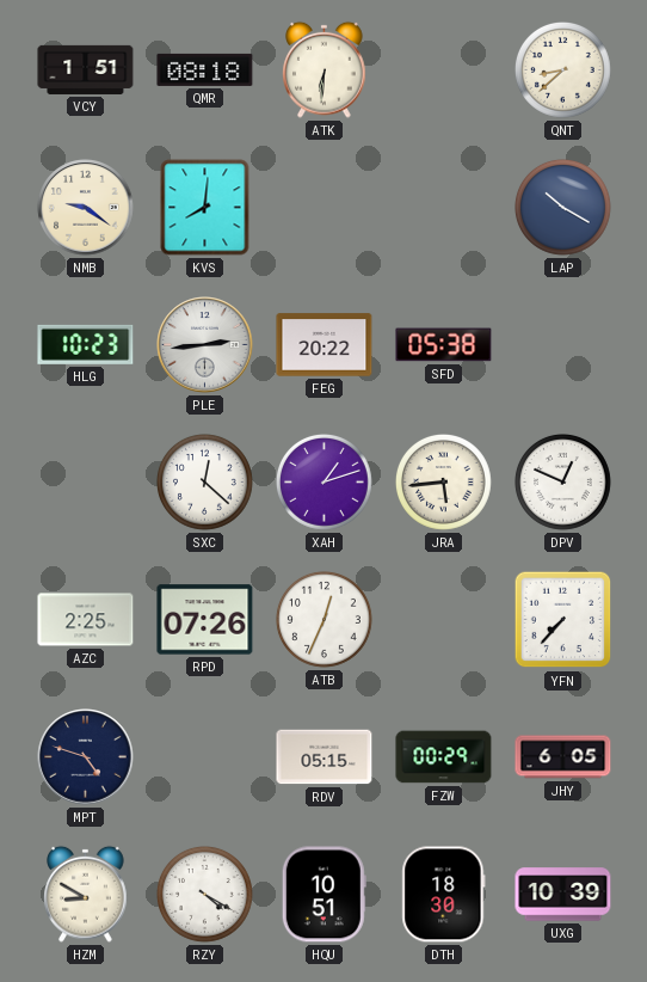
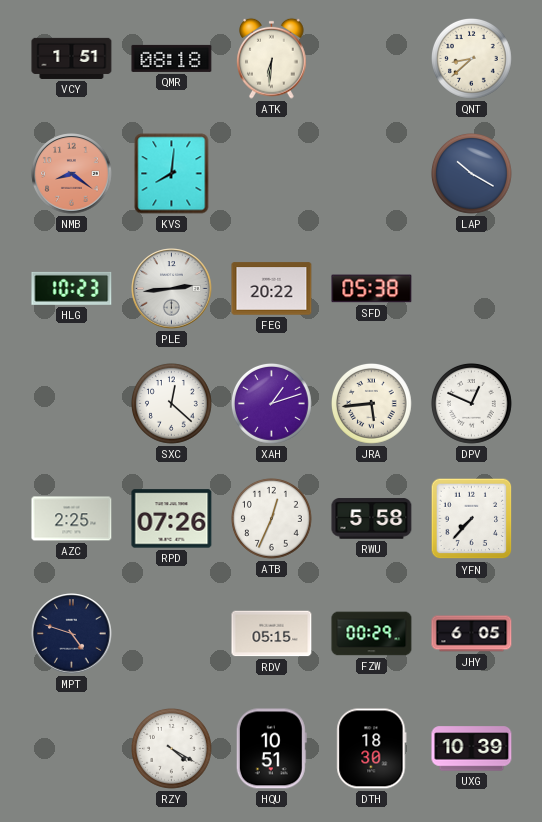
NMB: 9:21 -> 8:21 (72, 174)
NMB dial: cream -> salmon (72, 174)
RWU: none -> 5:58 (372, 519)
HZM: 8:50 -> none (86, 894)
